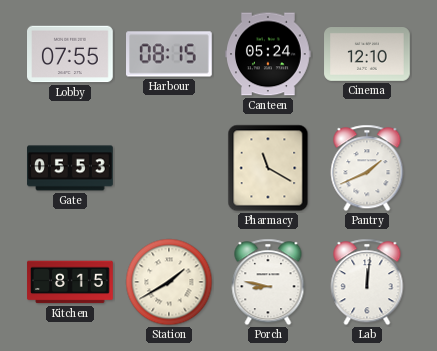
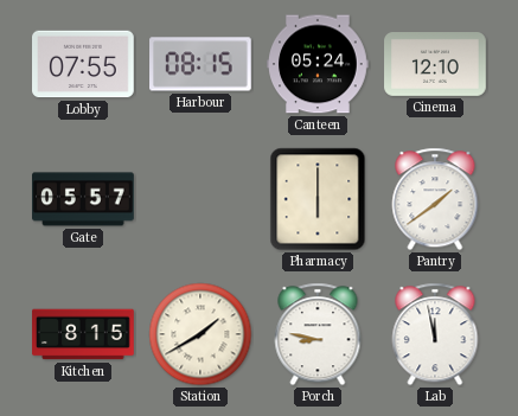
Gate: 05:53 -> 05:57 (83, 199)
Pharmacy: 11:20 -> 6:00 (318, 199)
Pantry: 1:41 -> 1:39 (435, 199)
Lab: 12:01 -> 11:58 (435, 334)
